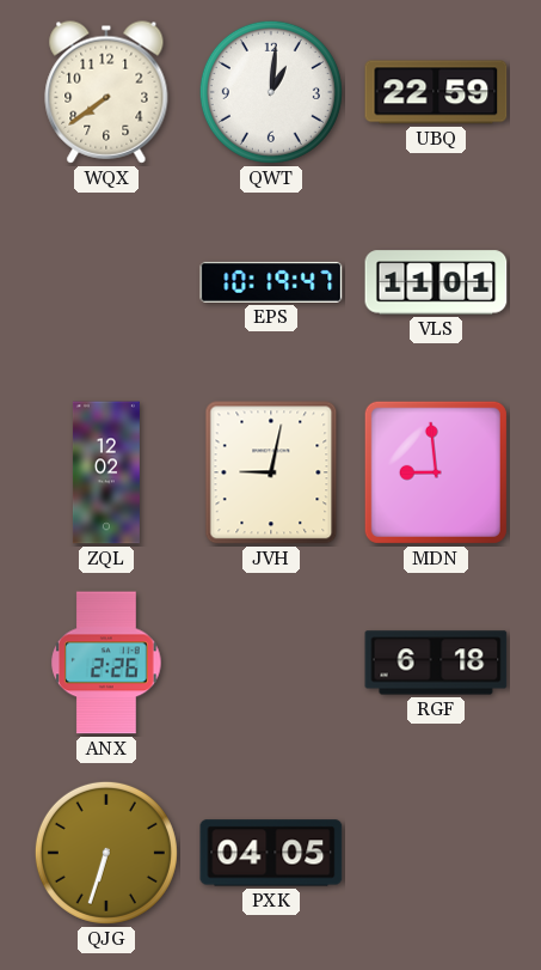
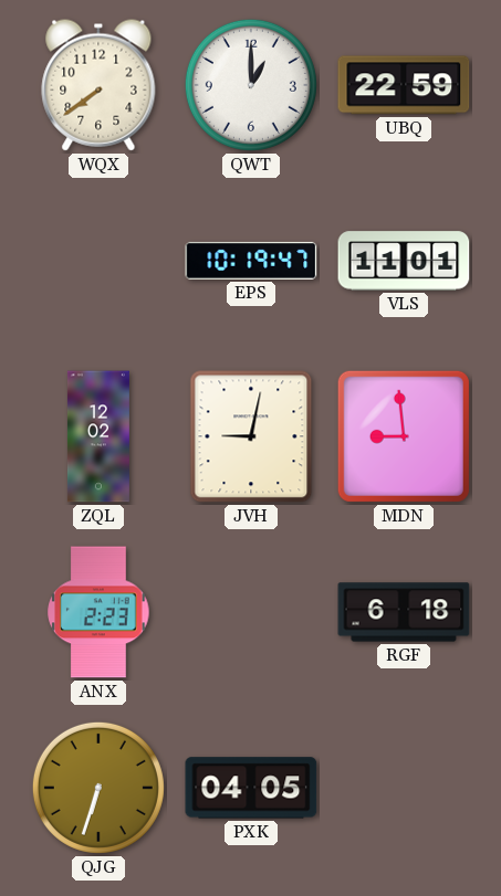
QWT: 1:01 -> 1:00 (251, 85)
ANX: 2:26 -> 2:23 (98, 612)
